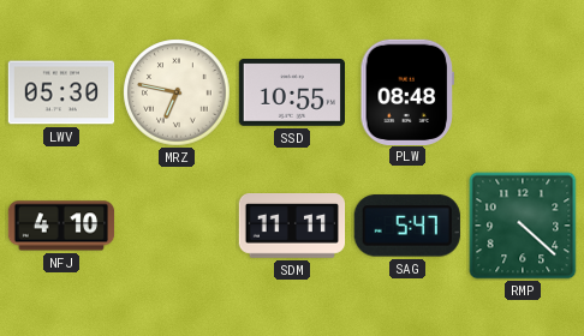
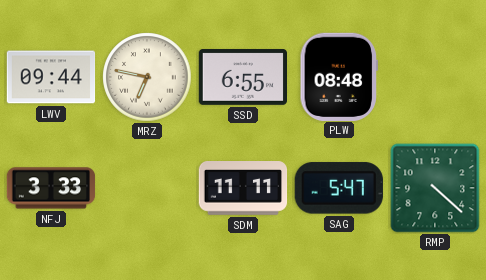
LWV: 05:30 -> 09:44 (51, 77)
SSD: 10:55 -> 6:55 (242, 78)
NFJ: 4:10 -> 3:33 (51, 188)
